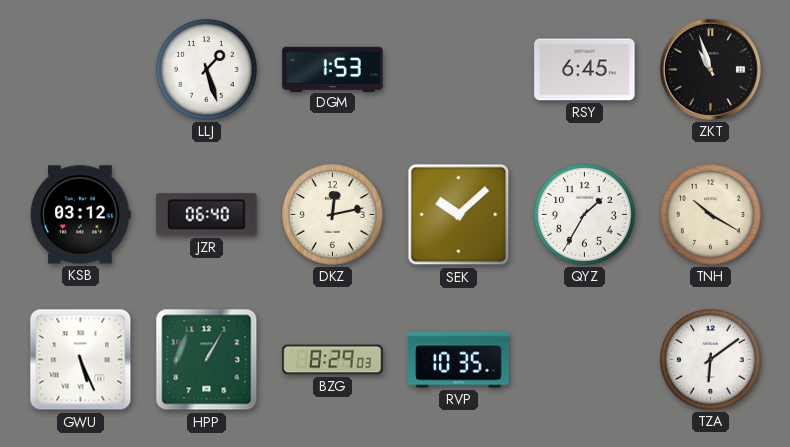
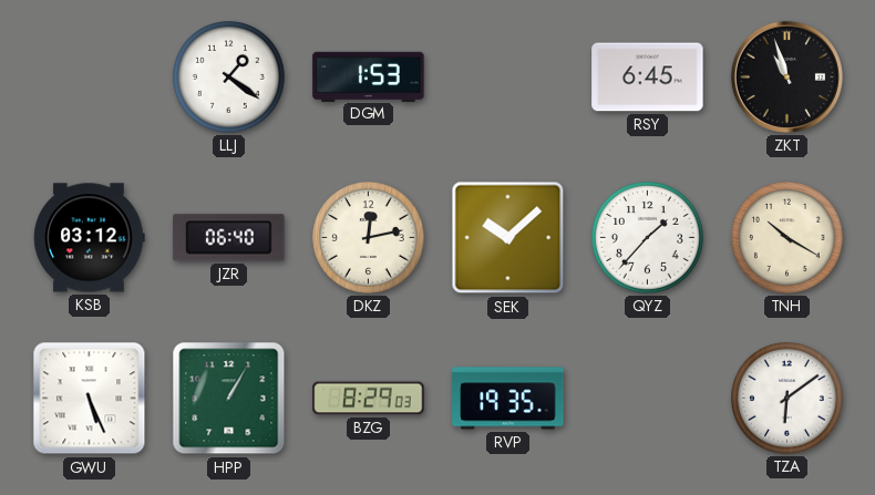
LLJ: 1:27 -> 1:21 (229, 78)
QYZ: 1:35 -> 1:37 (648, 238)
RVP: 10:35 -> 19:35 (508, 399)
